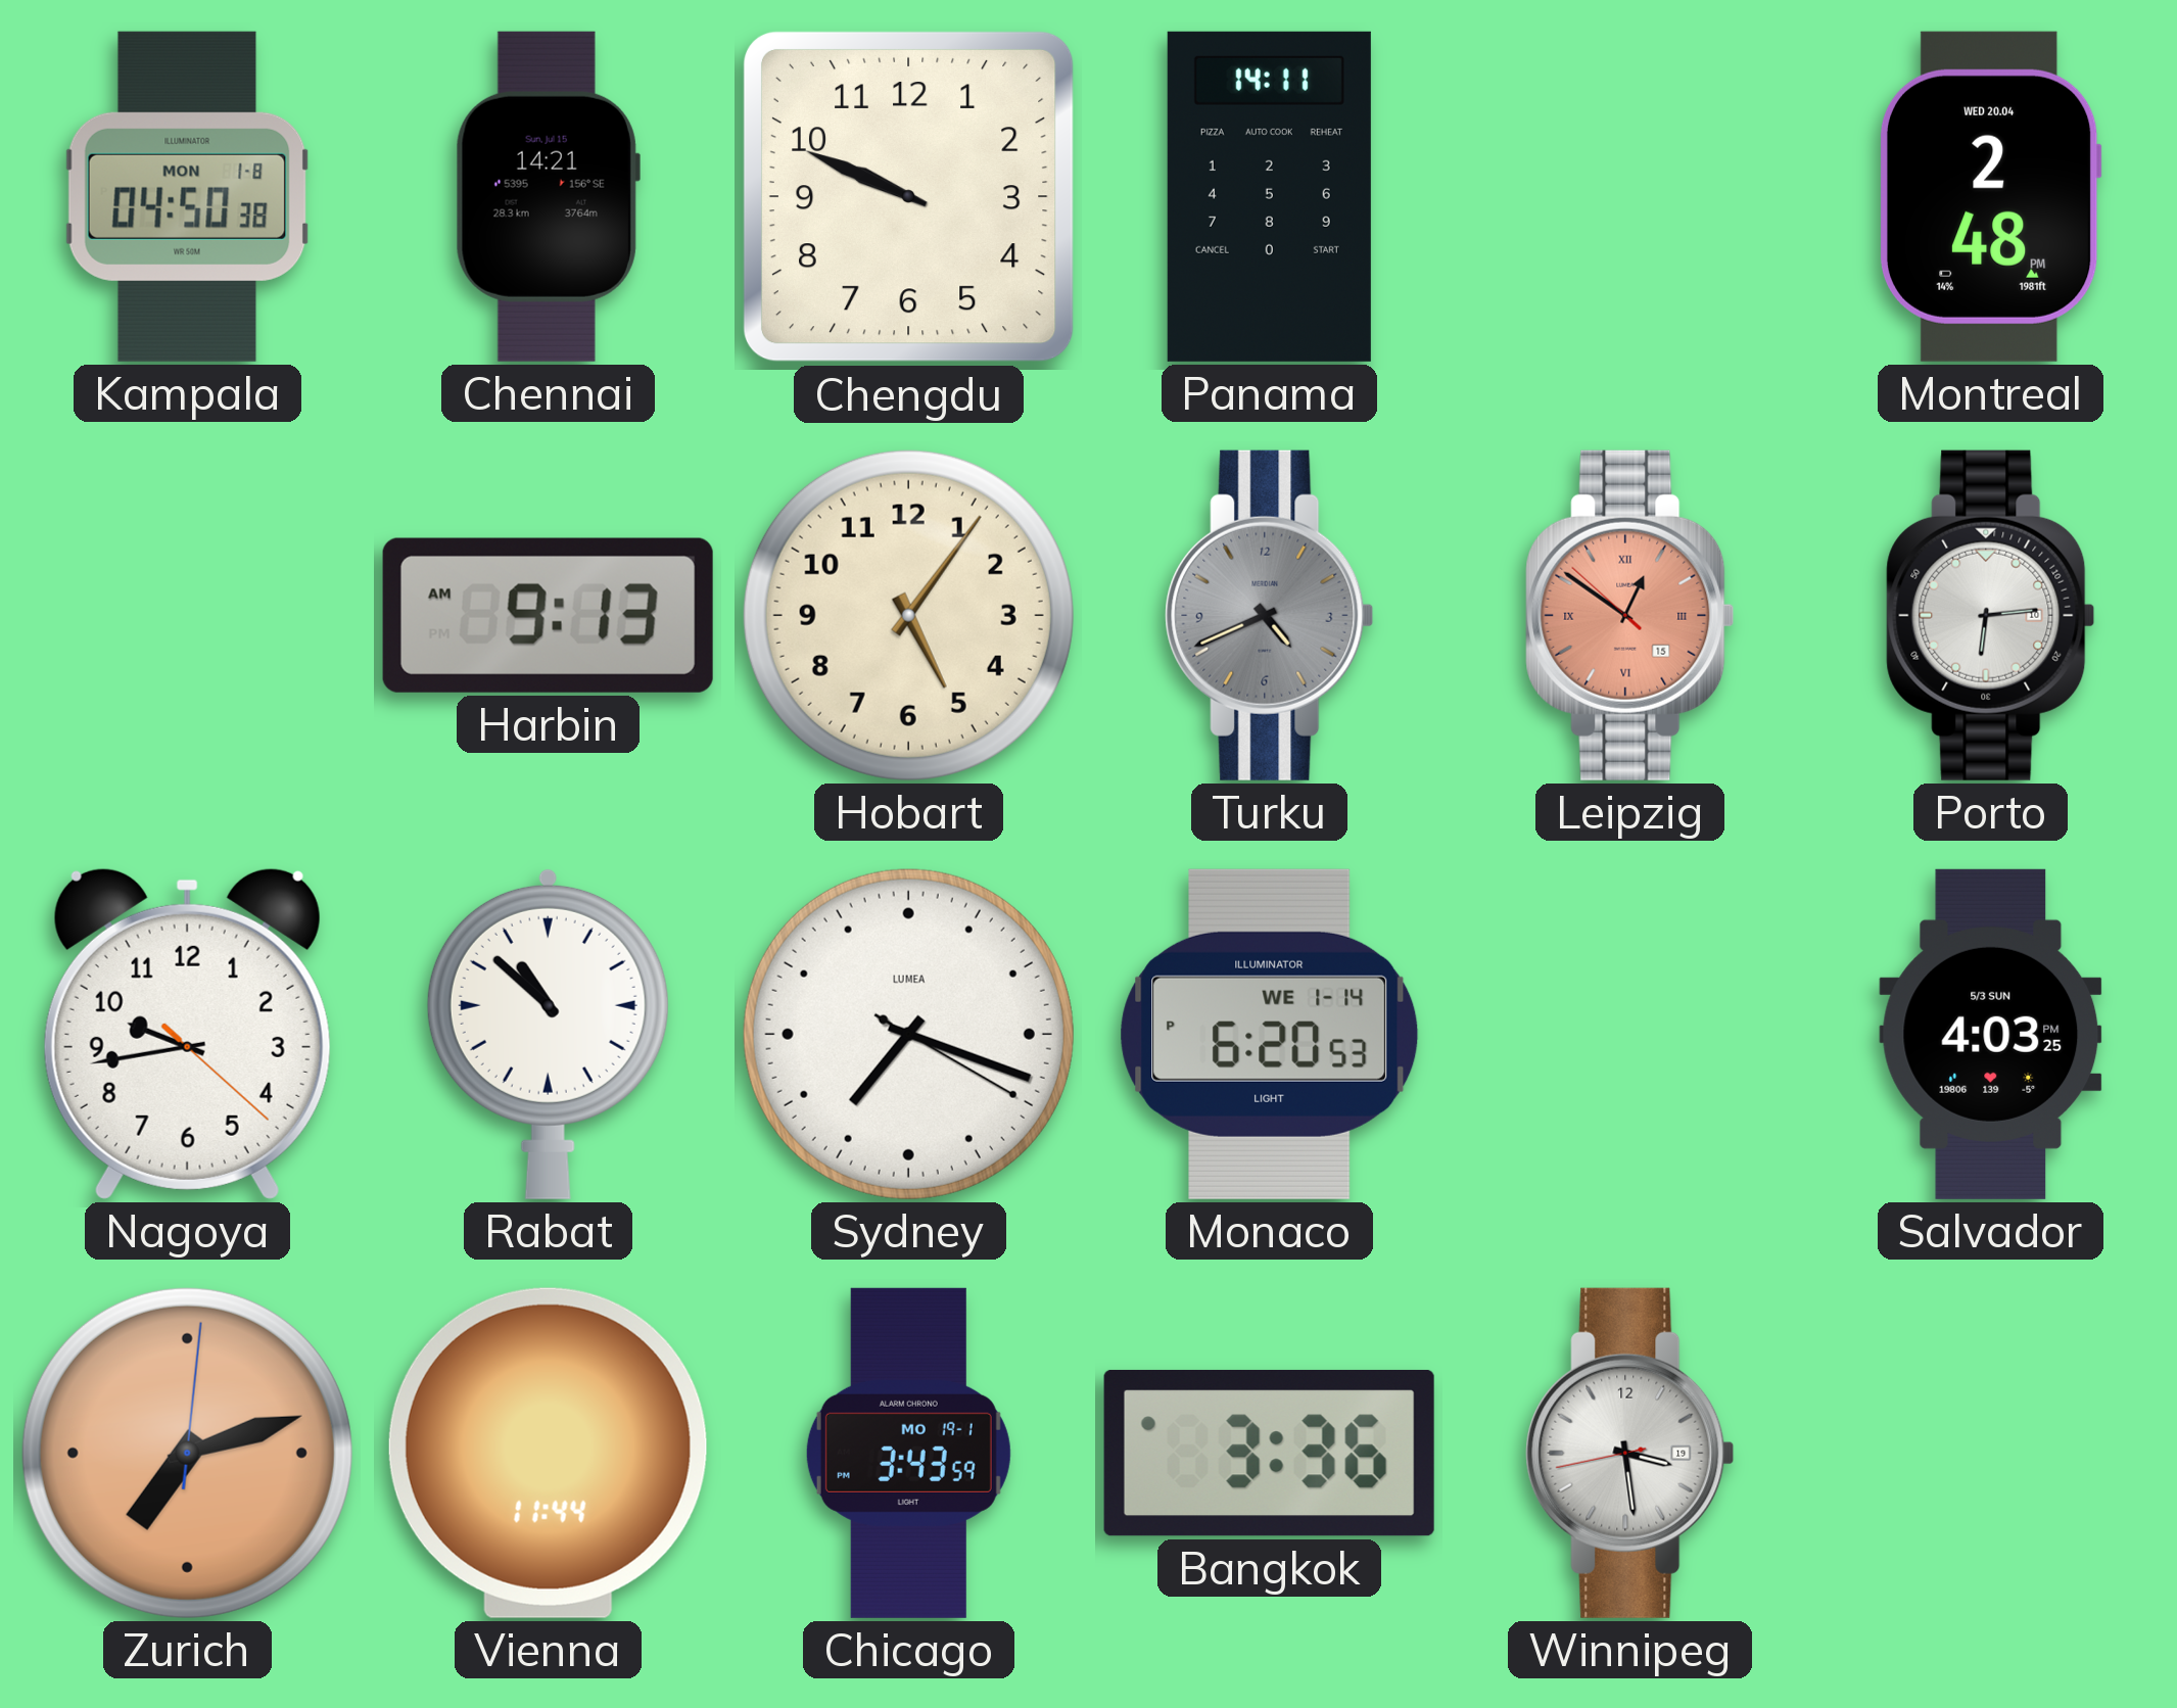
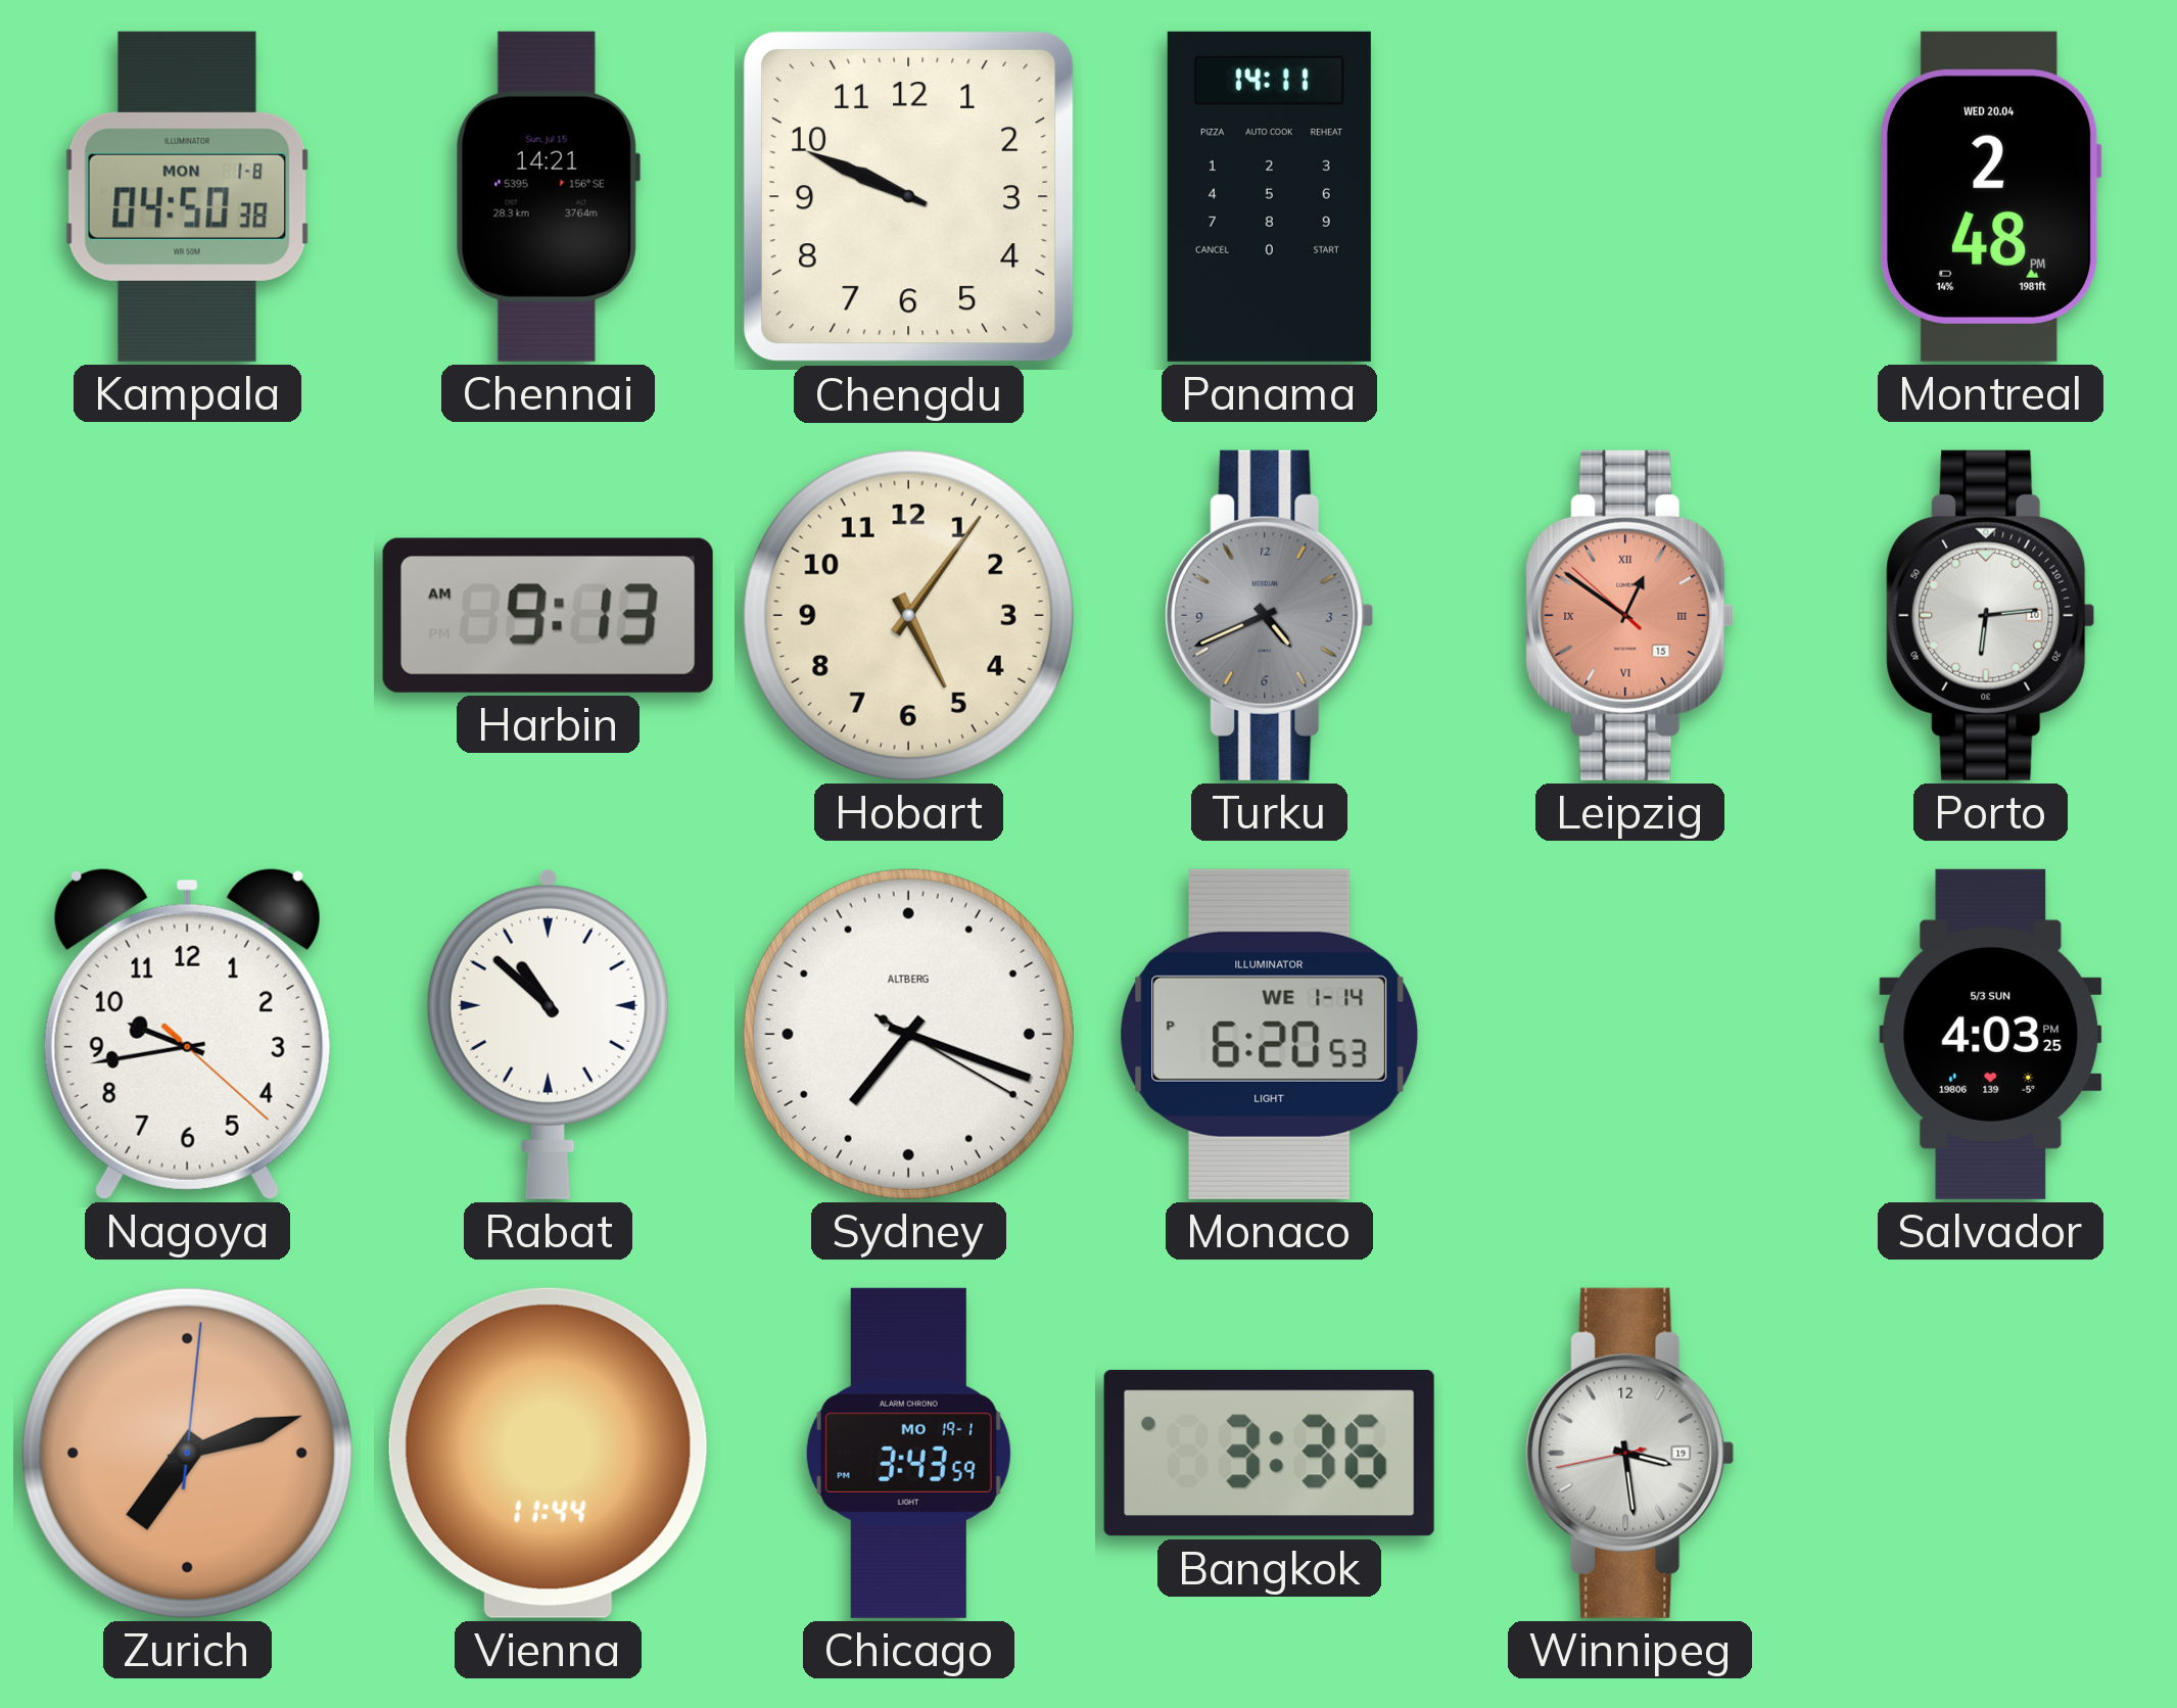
Sydney brand: LUMEA -> ALTBERG (908, 1034)
